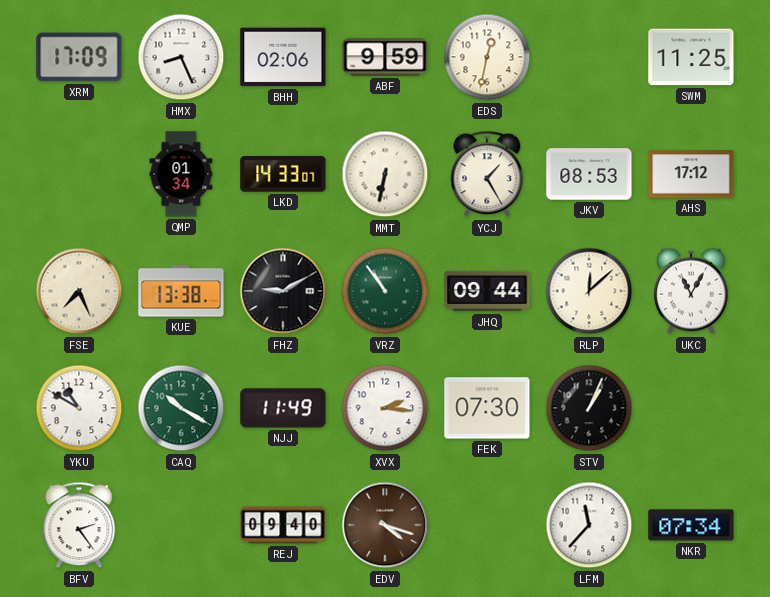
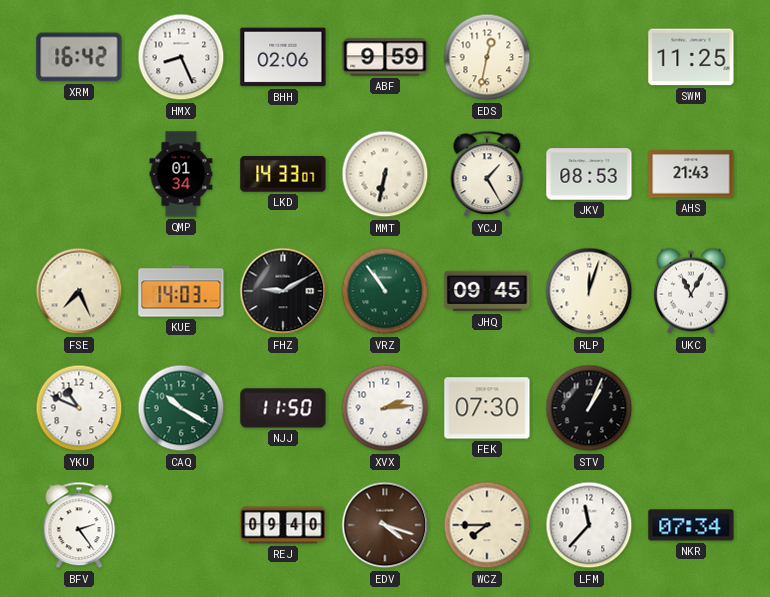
XRM: 17:09 -> 16:42 (79, 57)
AHS: 17:12 -> 21:43 (691, 174)
KUE: 13:38 -> 14:03 (181, 291)
JHQ: 09:44 -> 09:45 (487, 291)
RLP: 12:08 -> 12:03 (589, 291)
YKU: 10:50 -> 10:49 (79, 408)
NJJ: 11:49 -> 11:50 (283, 408)
XVX: 2:16 -> 2:14 (385, 408)
WCZ: none -> 7:45 (487, 525)
